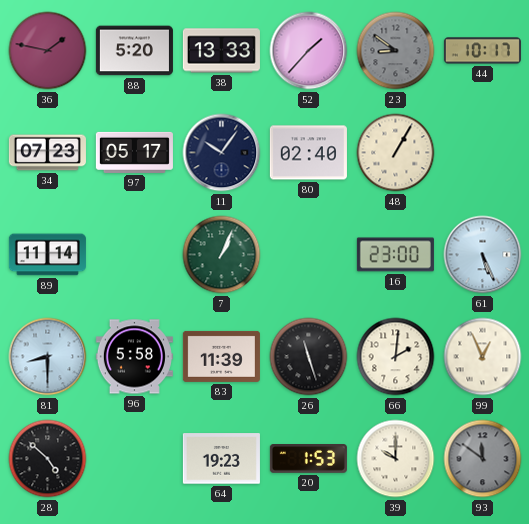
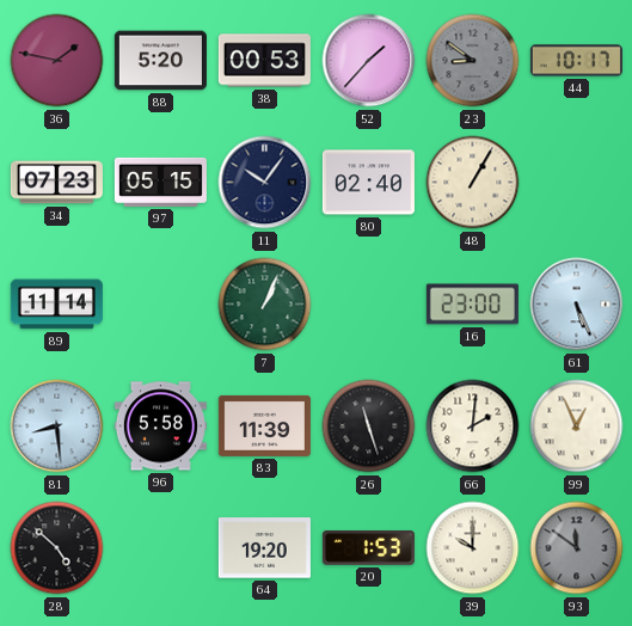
38: 13:33 -> 00:53 (264, 61)
97: 05:17 -> 05:15 (160, 182)
81: 8:30 -> 8:29 (57, 426)
64: 19:23 -> 19:20 (264, 548)
